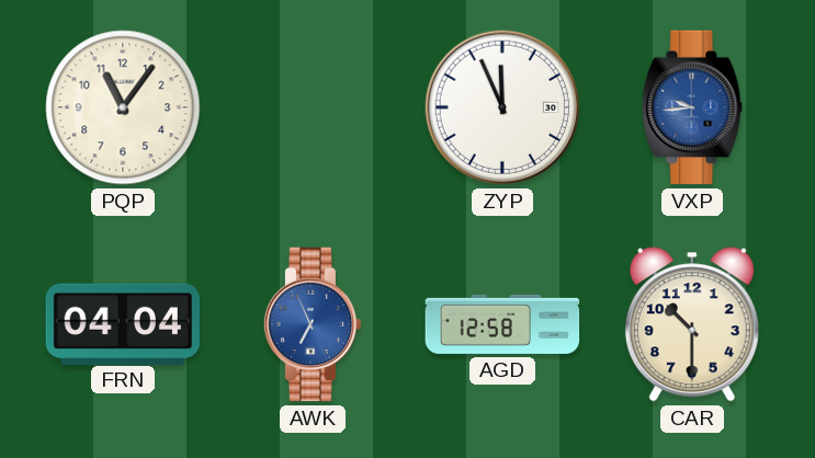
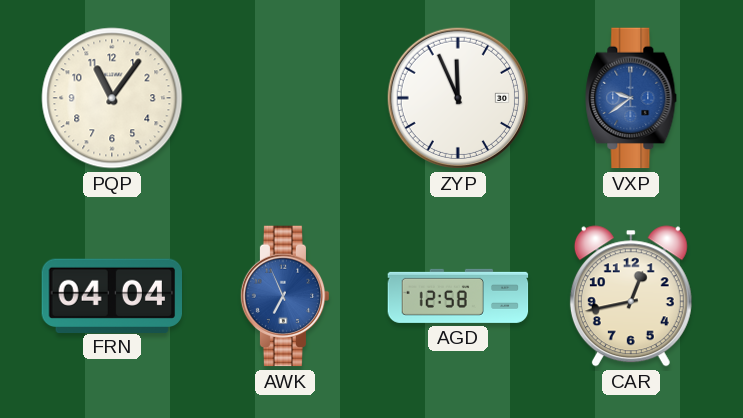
VXP: 9:44 -> 9:39 (631, 98)
CAR: 10:30 -> 12:43 (631, 296)
